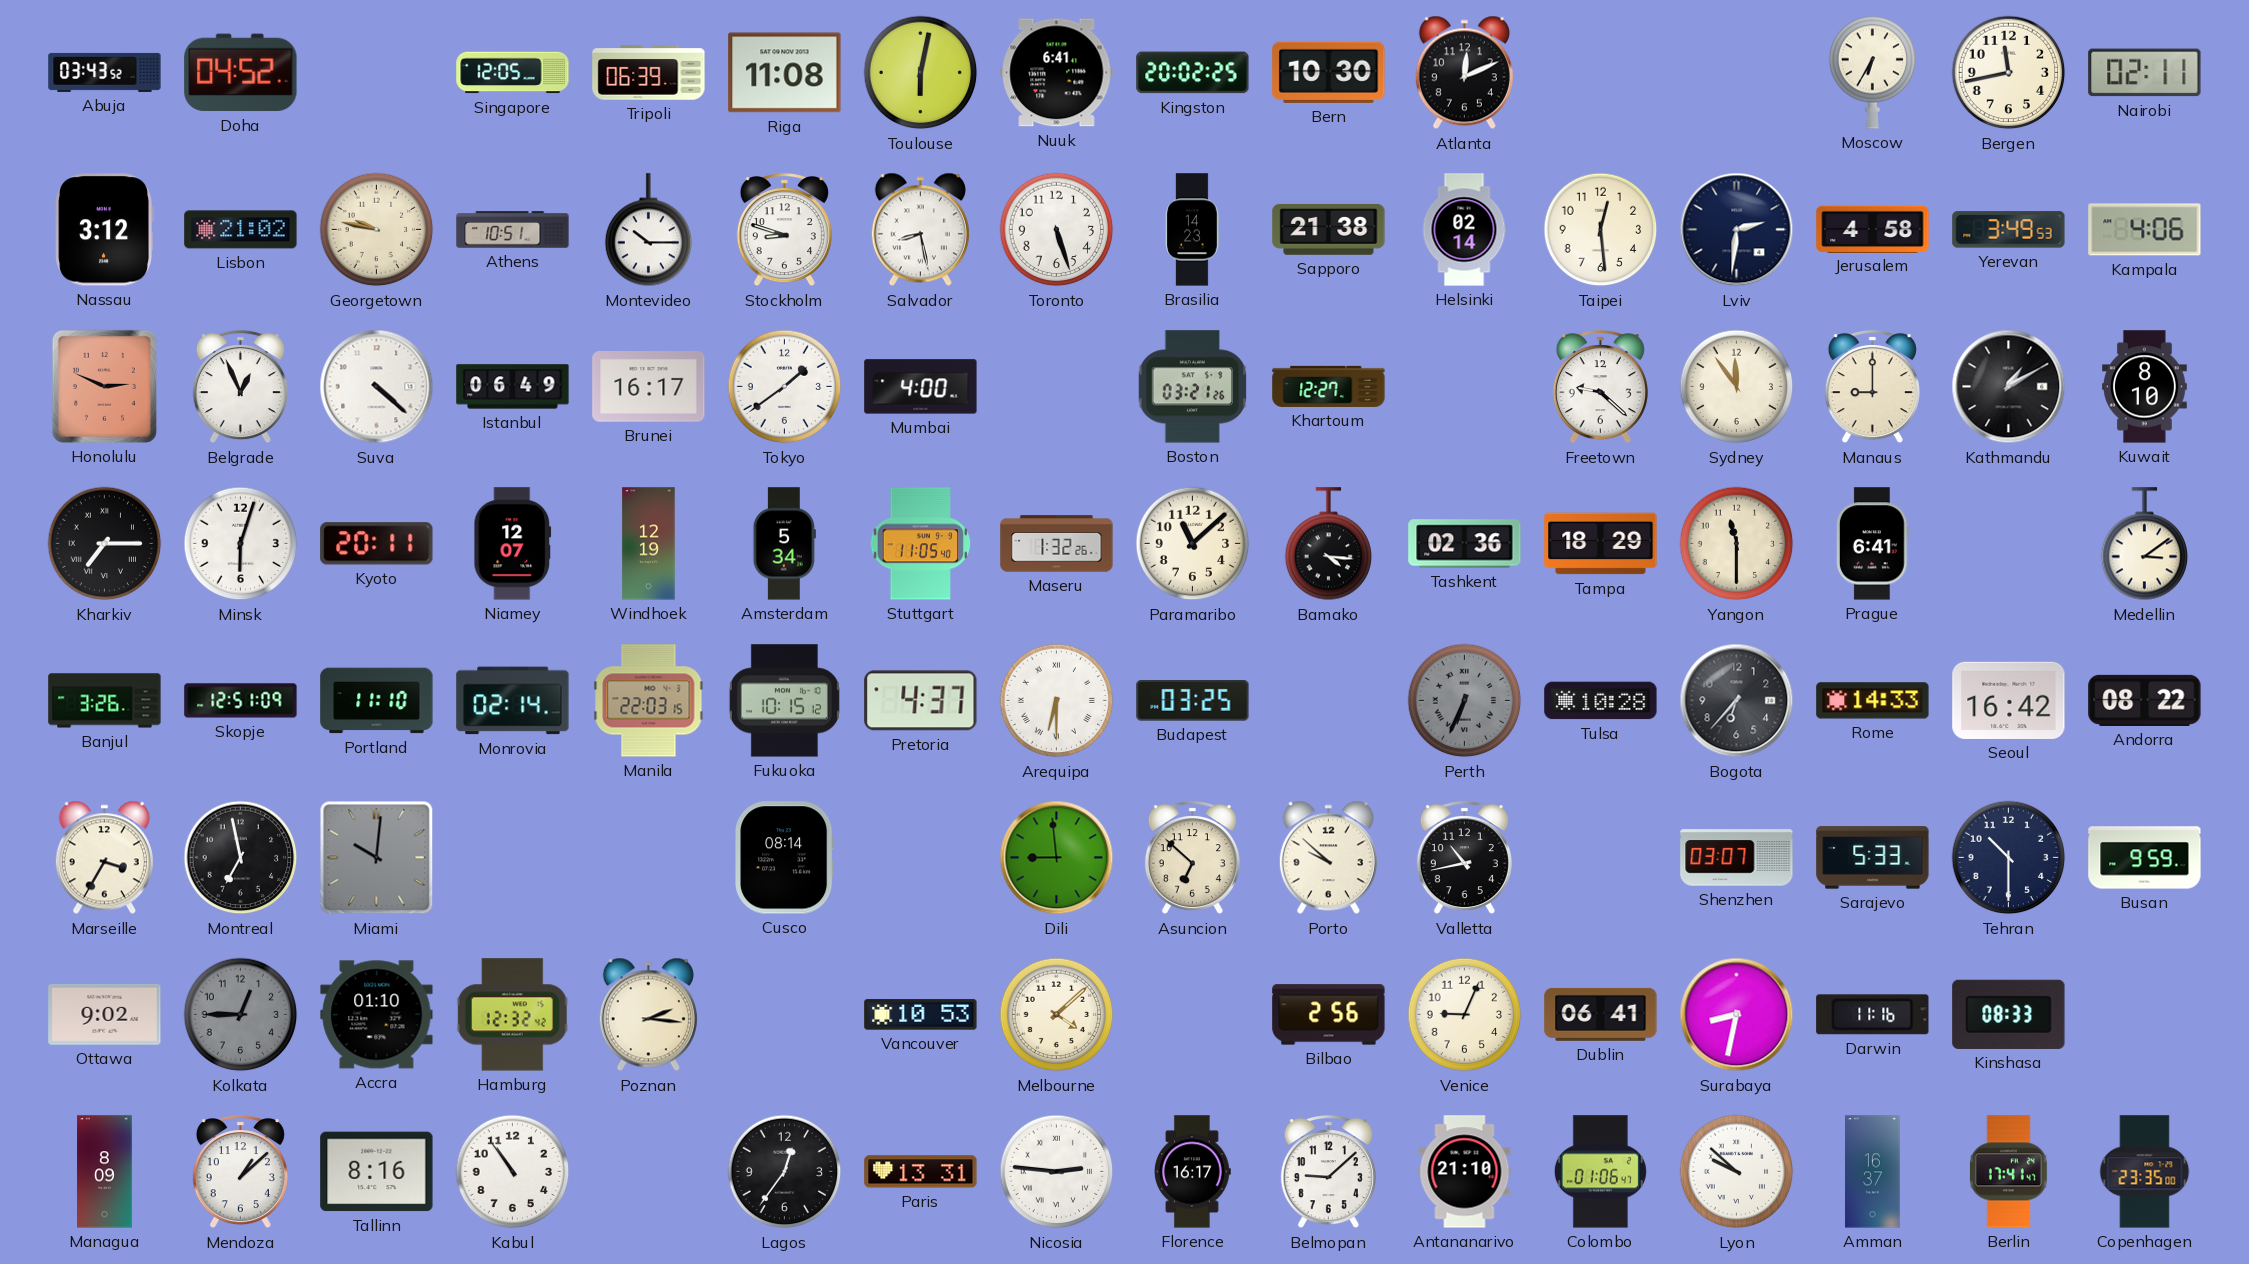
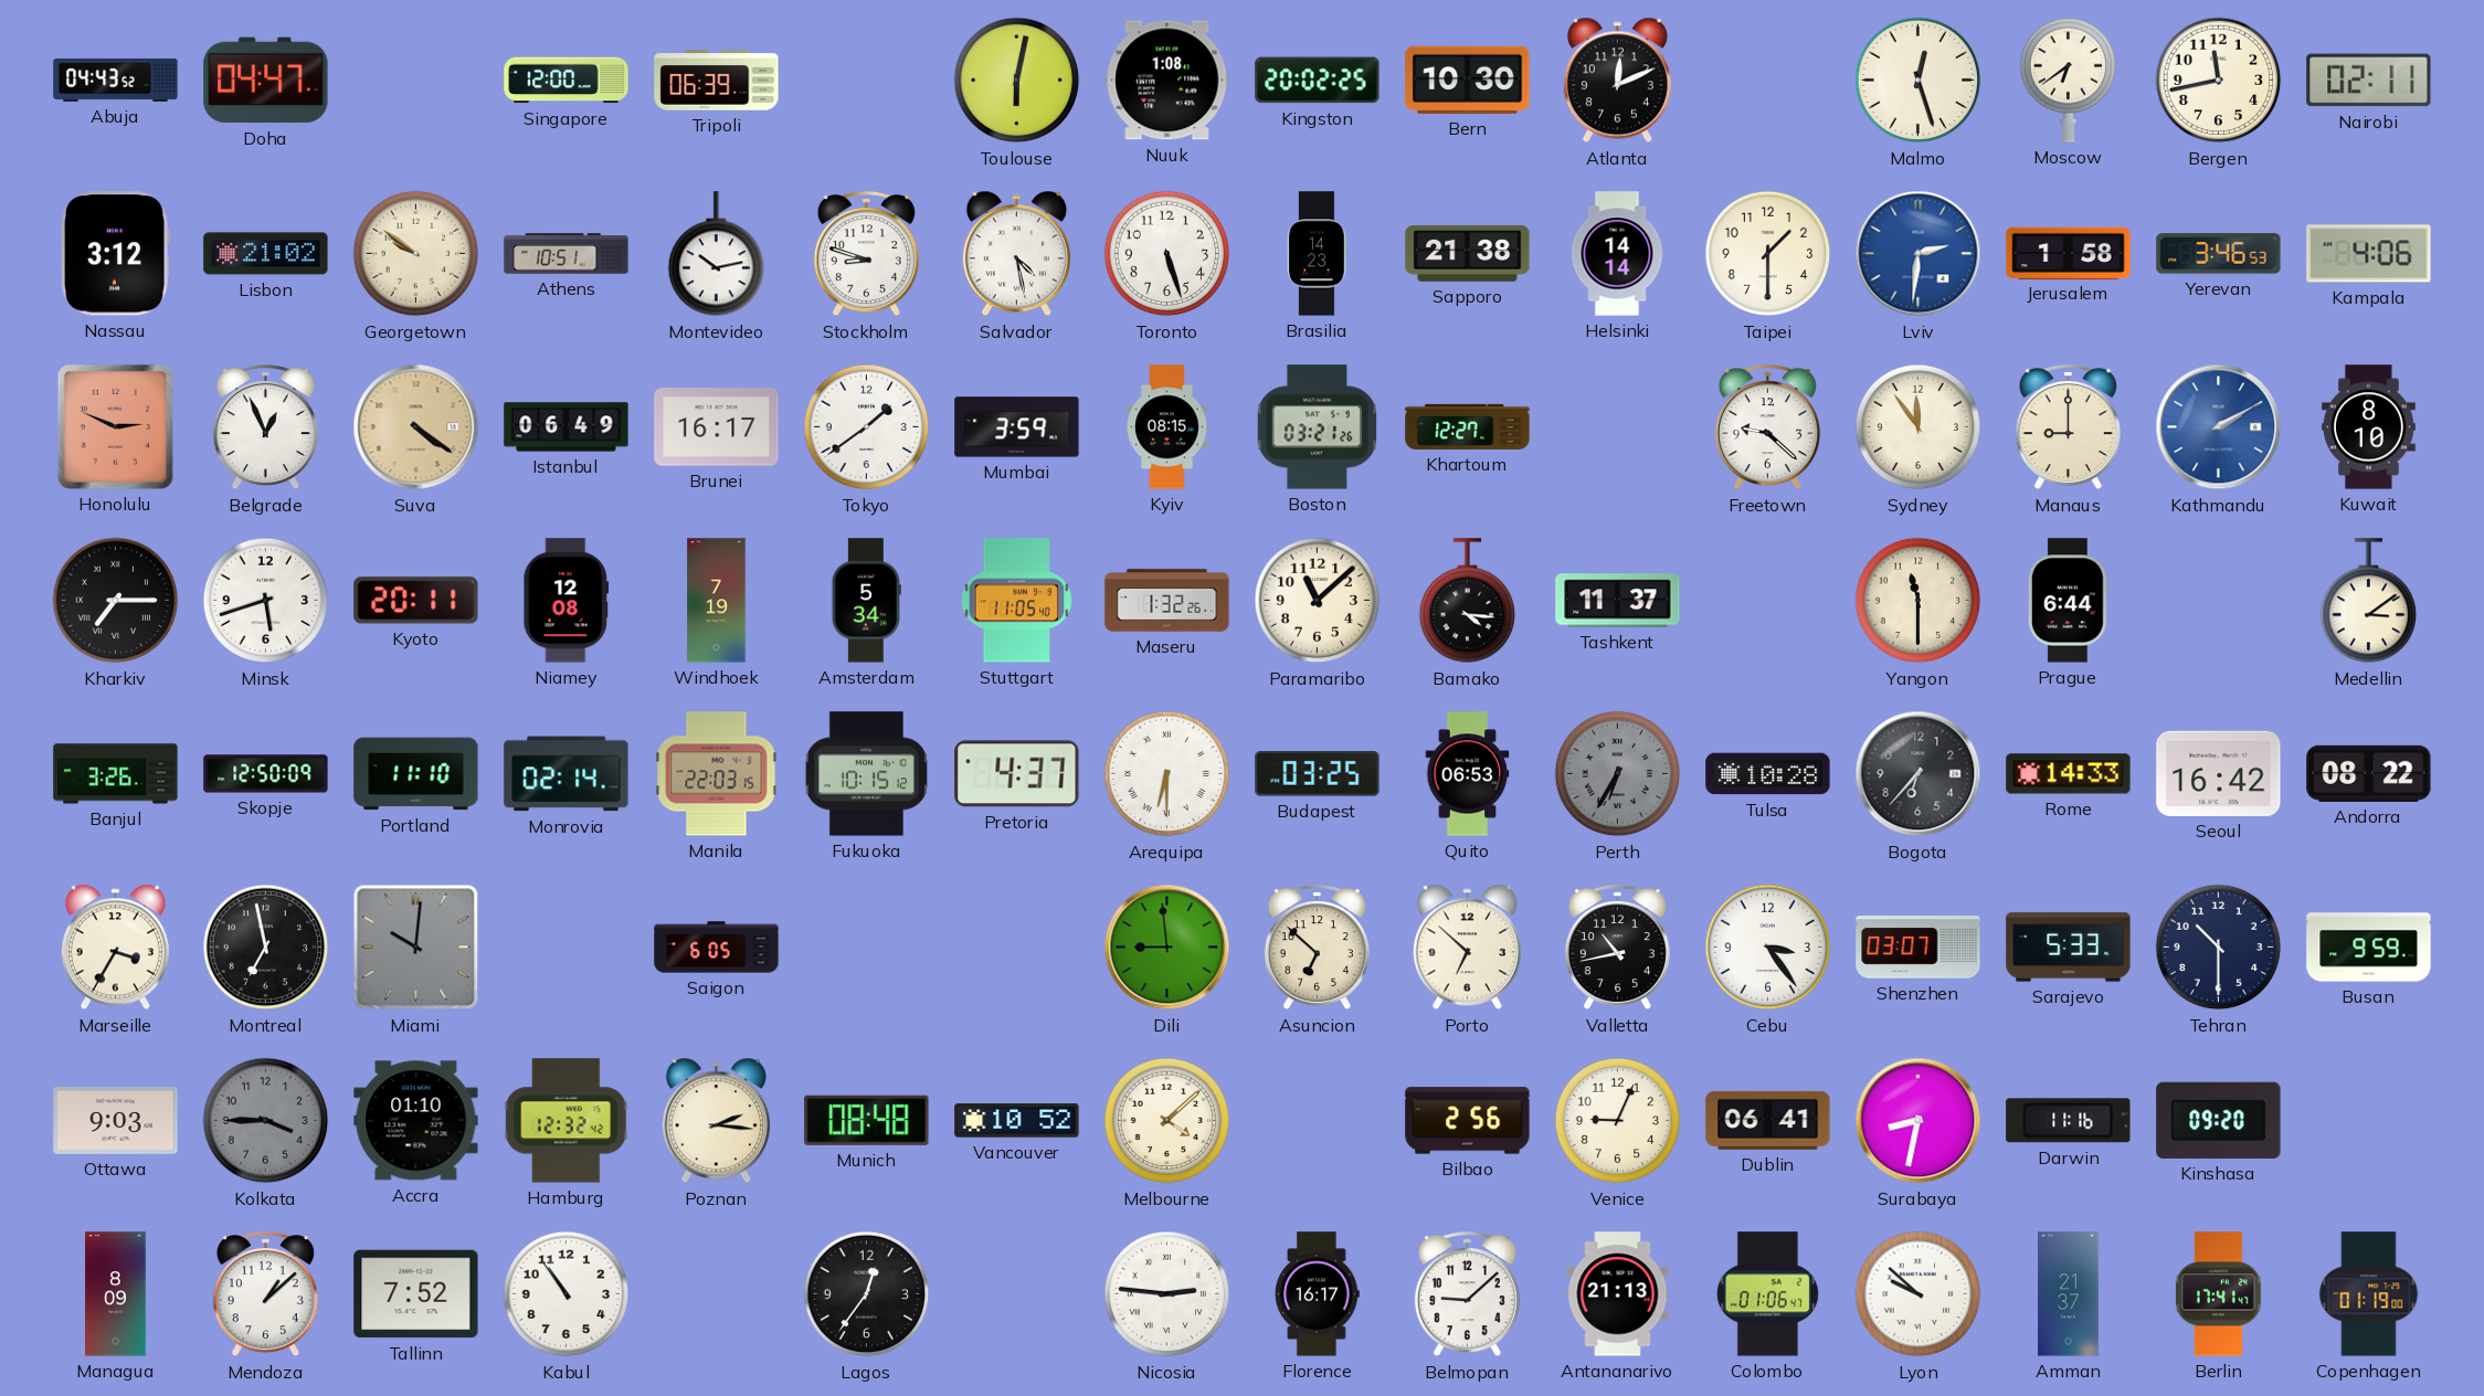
Abuja: 03:43 -> 04:43 (116, 80)
Doha: 04:52 -> 04:47 (266, 81)
Singapore: 12:05 -> 12:00 (567, 81)
Riga: 11:08 -> none (785, 73)
Nuuk: 6:41 -> 1:08 (1167, 81)
Malmo: none -> 12:27 (1919, 81)
Moscow: 6:35 -> 6:39 (2069, 80)
Georgetown: 9:47 -> 9:51 (416, 254)
Montevideo: 10:15 -> 10:13 (717, 254)
Salvador: 8:28 -> 4:28 (1016, 254)
Helsinki: 02:14 -> 14:14 (1617, 254)
Taipei: 12:29 -> 1:30 (1768, 254)
Lviv dial: navy -> blue (1919, 254)
Jerusalem: 4:58 -> 1:58 (2069, 253)
Yerevan: 3:49 -> 3:46 (2219, 254)
Suva: 4:22 -> 4:21 (416, 427)
Suva dial: white -> champagne (416, 427)
Mumbai: 4:00 -> 3:59 (1017, 427)
Kyiv: none -> 08:15 (1167, 427)
Kathmandu: 1:10 -> 2:10 (2219, 427)
Kathmandu dial: black -> blue (2219, 427)
Minsk: 6:03 -> 5:42 (266, 601)
Niamey: 12:07 -> 12:08 (567, 601)
Windhoek: 12:19 -> 7:19 (717, 601)
Tashkent: 02:36 -> 11:37 (1618, 601)
Tampa: 18:29 -> none (1601, 544)
Prague: 6:41 -> 6:44 (2068, 601)
Skopje: 12:51 -> 12:50 (266, 774)
Quito: none -> 06:53 (1468, 774)
Perth: 6:34 -> 6:35 (1618, 774)
Saigon: none -> 6:05 (717, 948)
Cusco: 08:14 -> none (785, 858)
Porto: 9:52 -> 6:52 (1467, 948)
Cebu: none -> 3:24 (1768, 948)
Ottawa: 9:02 -> 9:03 (116, 1120)
Kolkata: 12:45 -> 3:45 (266, 1121)
Munich: none -> 08:48 (867, 1120)
Vancouver: 10:53 -> 10:52 (1017, 1121)
Kinshasa: 08:33 -> 09:20 (2219, 1120)
Tallinn: 8:16 -> 7:52 (416, 1294)
Paris: 13:31 -> none (921, 1172)
Antananarivo: 21:10 -> 21:13 (1618, 1294)
Amman: 16:37 -> 21:37 (2069, 1294)
Copenhagen: 23:35 -> 01:19 (2369, 1294)
